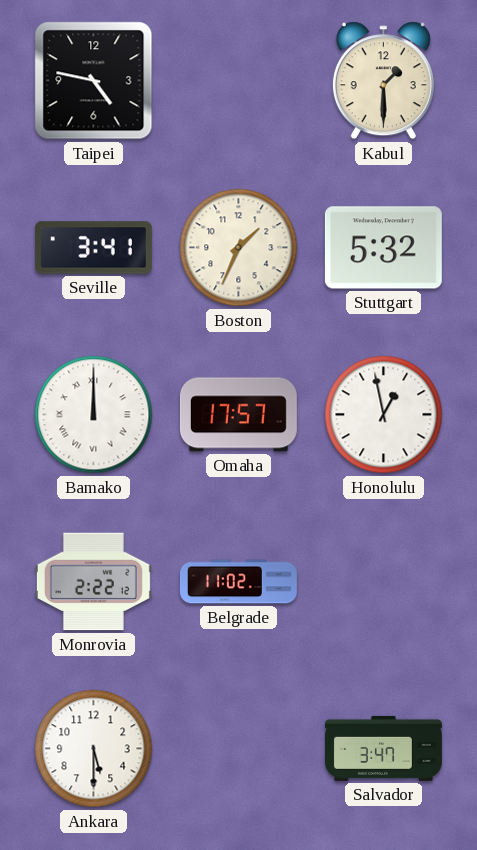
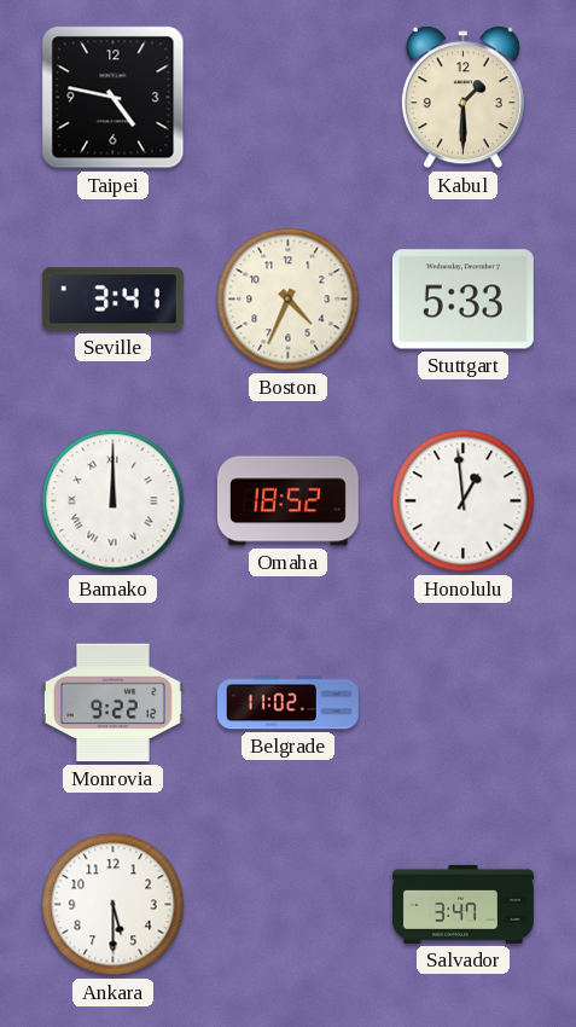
Boston: 1:34 -> 4:34 (289, 300)
Stuttgart: 5:32 -> 5:33 (462, 300)
Omaha: 17:57 -> 18:52 (287, 501)
Honolulu: 12:58 -> 12:59 (464, 501)
Monrovia: 2:22 -> 9:22 (112, 703)
